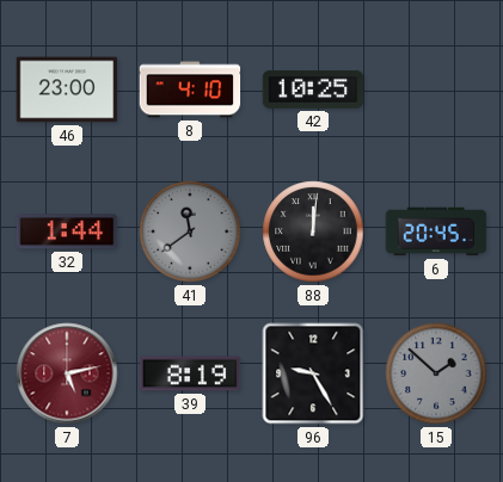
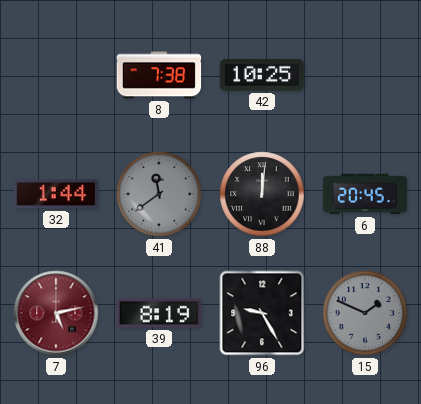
46: 23:00 -> none (67, 89)
8: 4:10 -> 7:38 (159, 75)
15: 1:52 -> 1:49 (365, 313)
